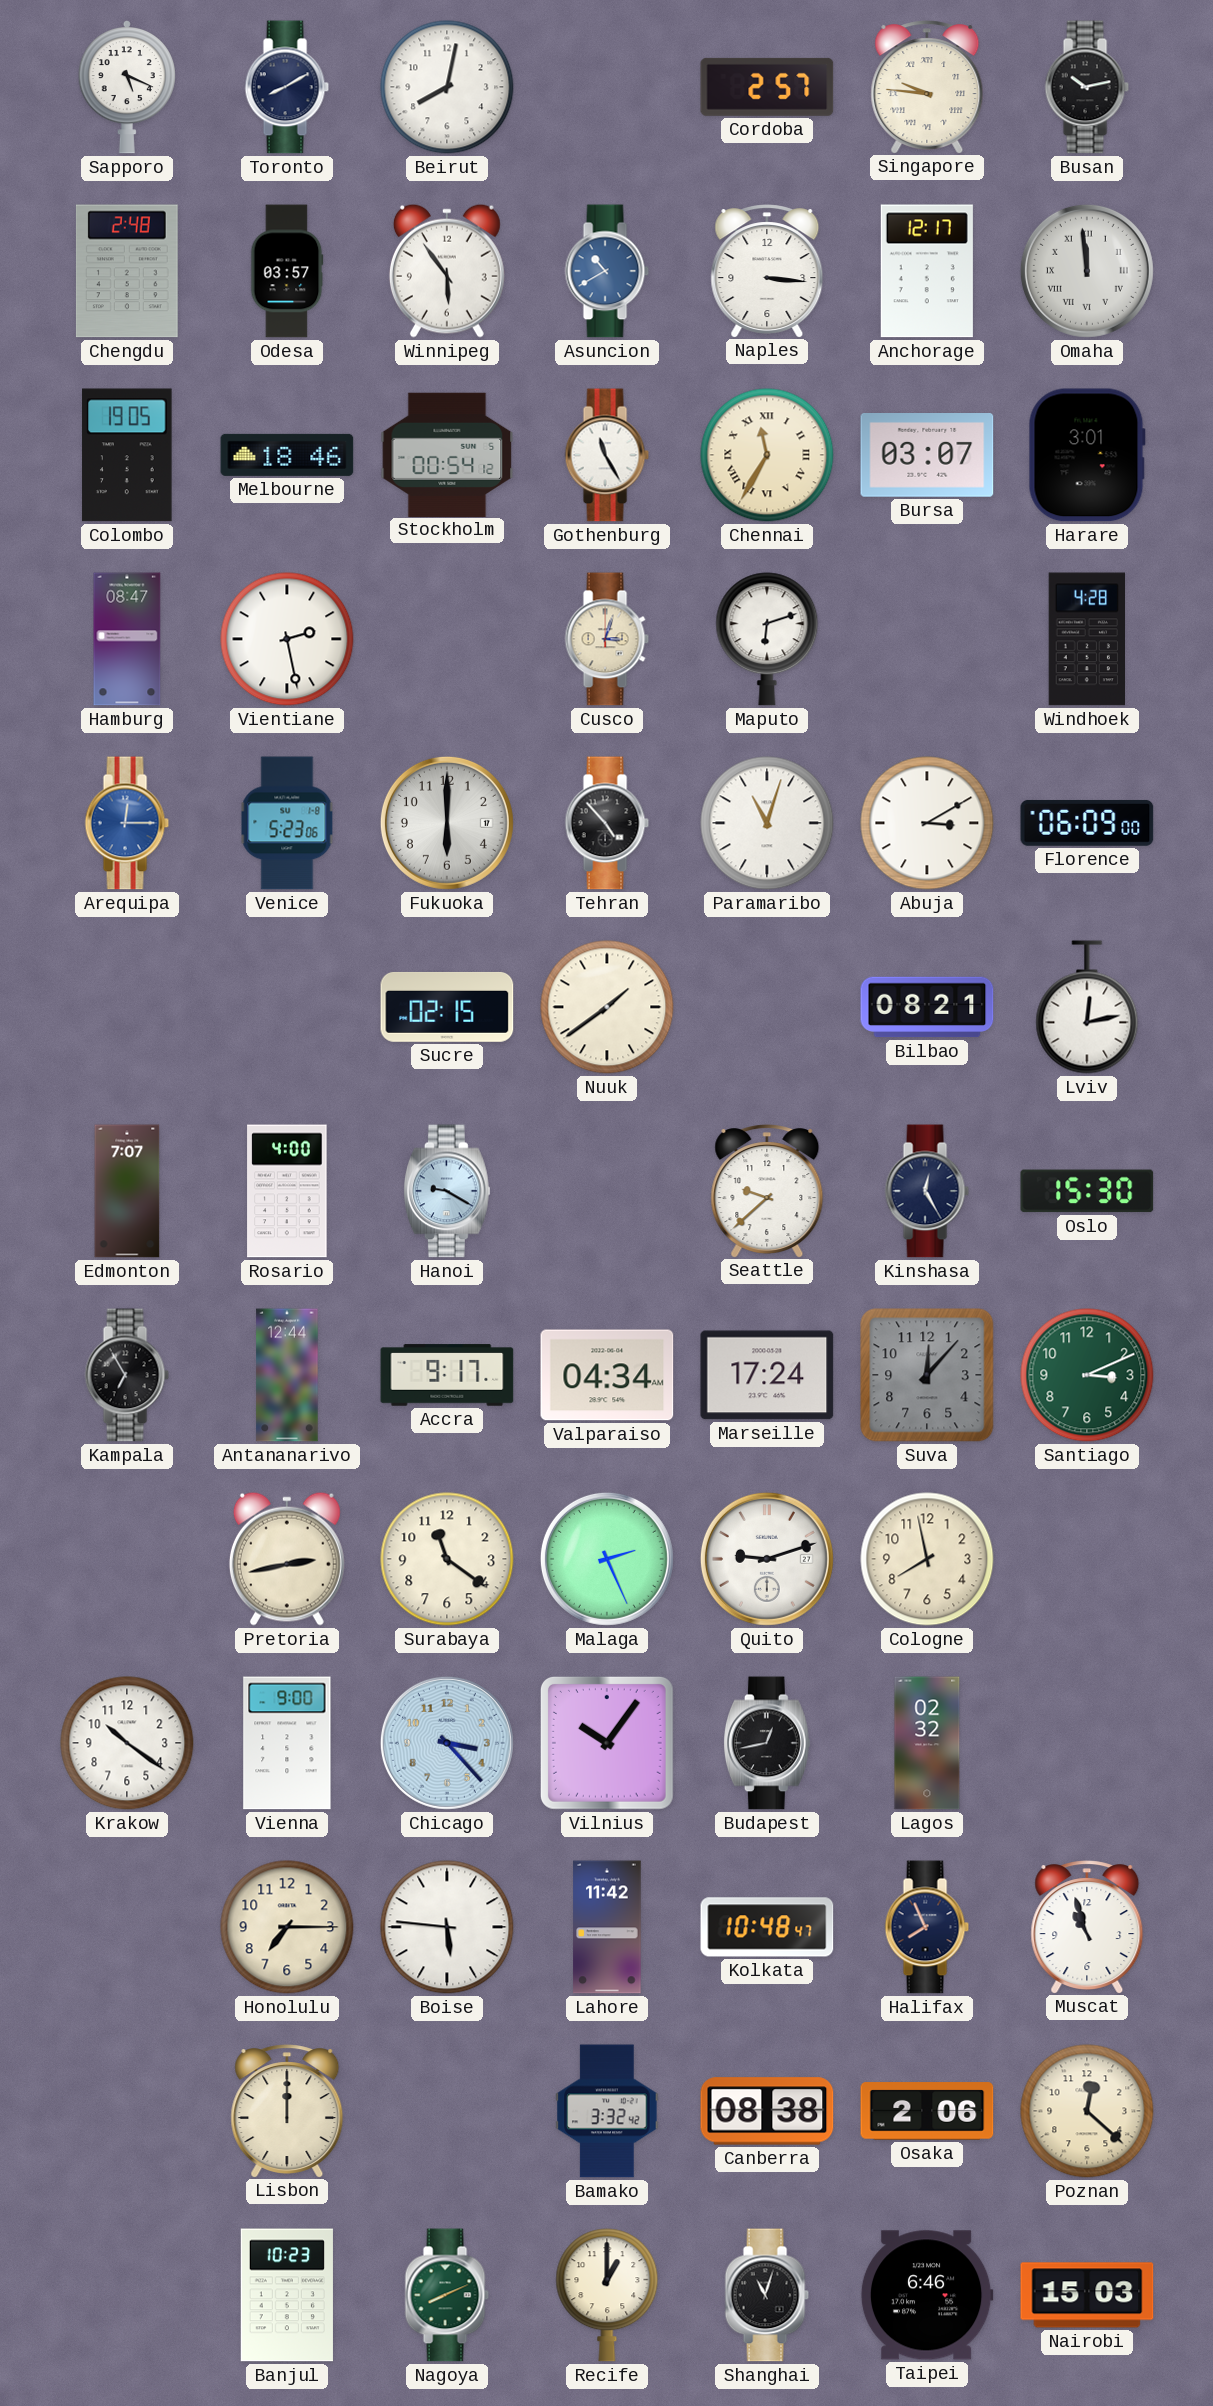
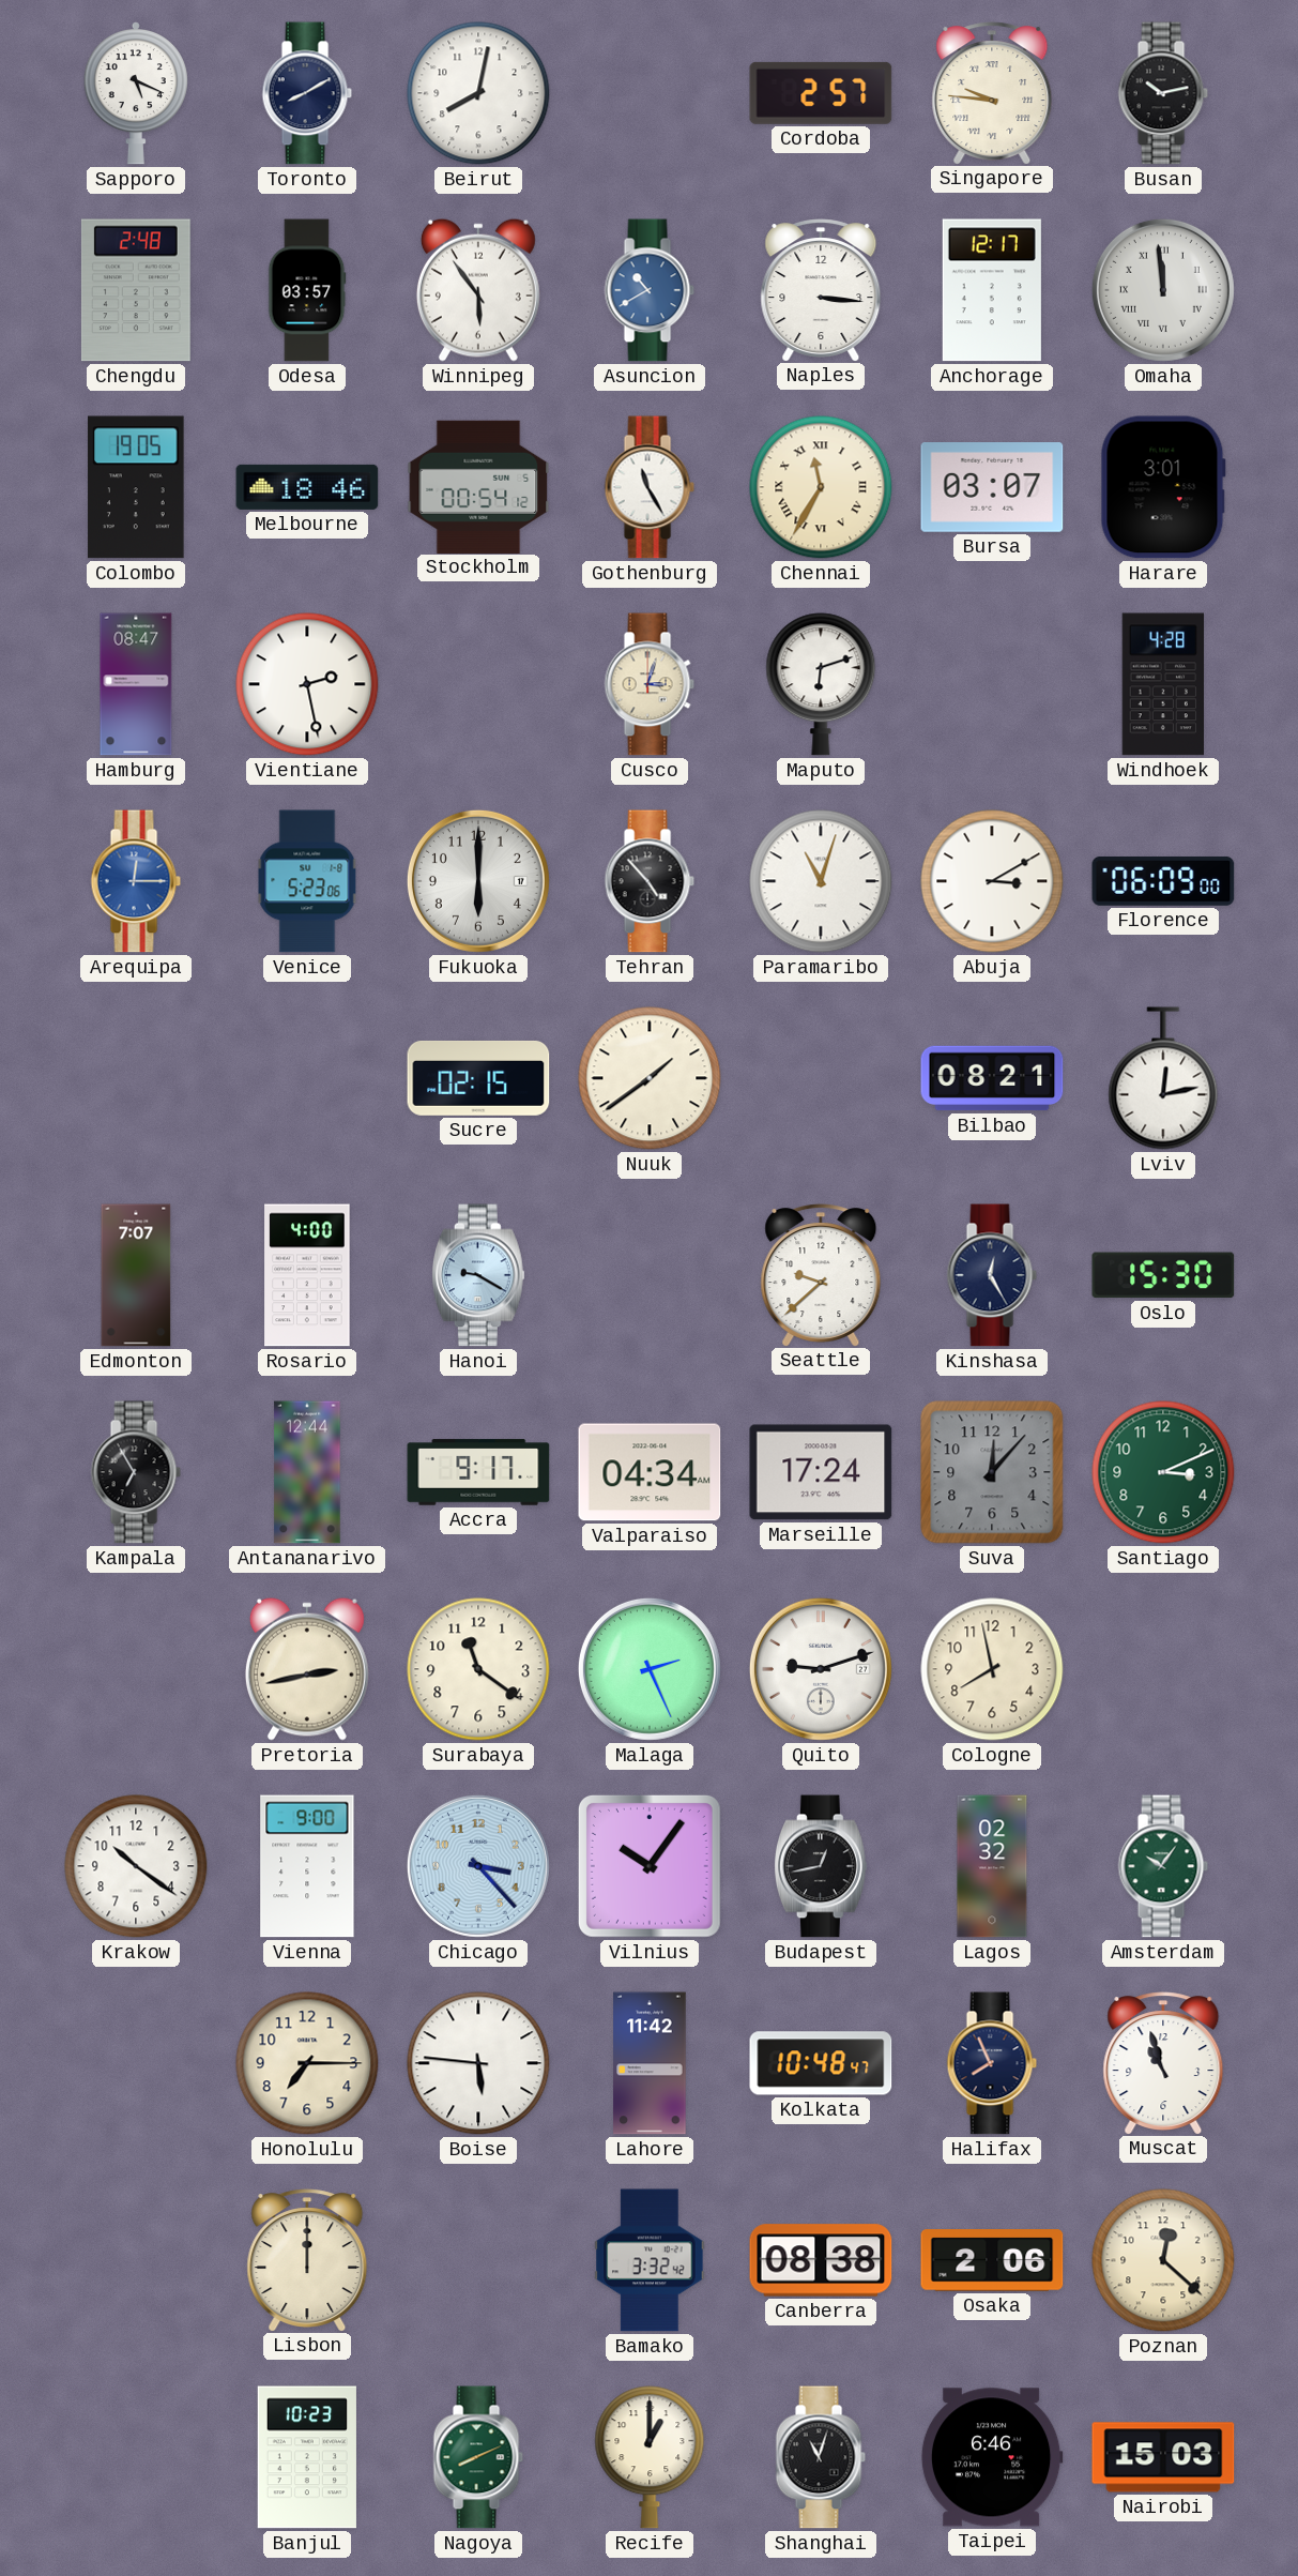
Amsterdam: none -> 10:06 (1163, 1866)
